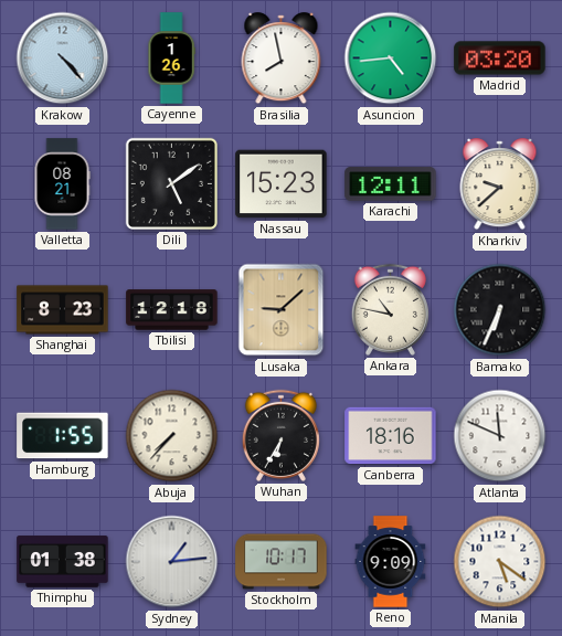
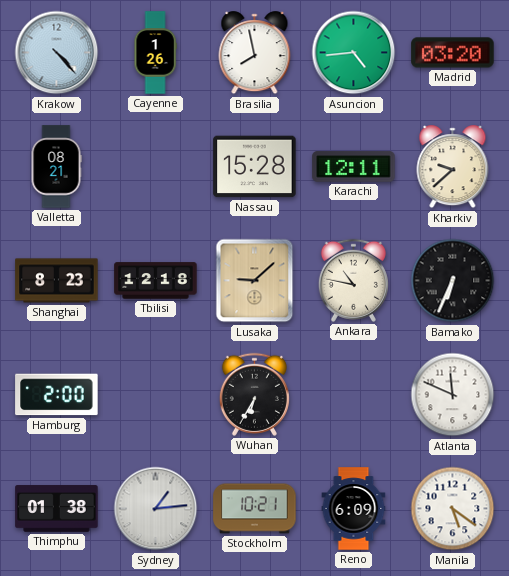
Dili: 5:09 -> none (171, 183)
Nassau: 15:23 -> 15:28 (255, 167)
Hamburg: 1:55 -> 2:00 (57, 395)
Abuja: 7:37 -> none (172, 436)
Canberra: 18:16 -> none (391, 436)
Stockholm: 10:17 -> 10:21 (255, 509)
Reno: 9:09 -> 6:09 (354, 509)
